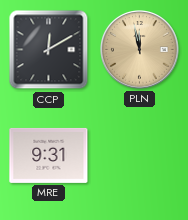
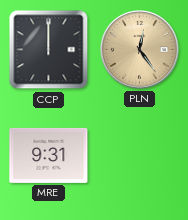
CCP: 12:10 -> 12:00 (49, 50)
PLN: 11:58 -> 12:24 (140, 50)
